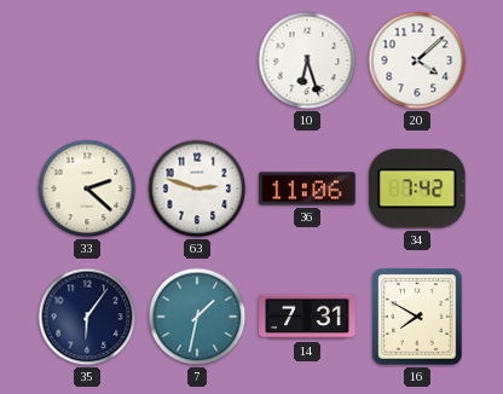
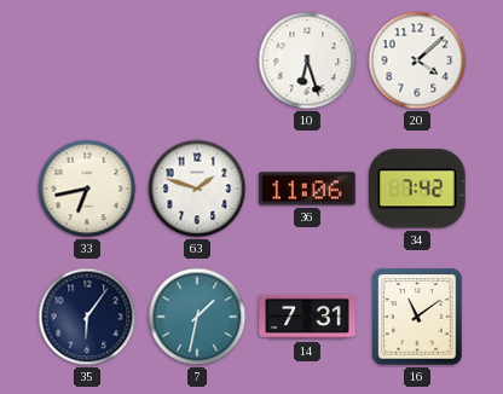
33: 2:22 -> 6:43 (87, 189)
63: 2:48 -> 1:48 (197, 189)
16: 7:50 -> 11:09 (417, 317)
